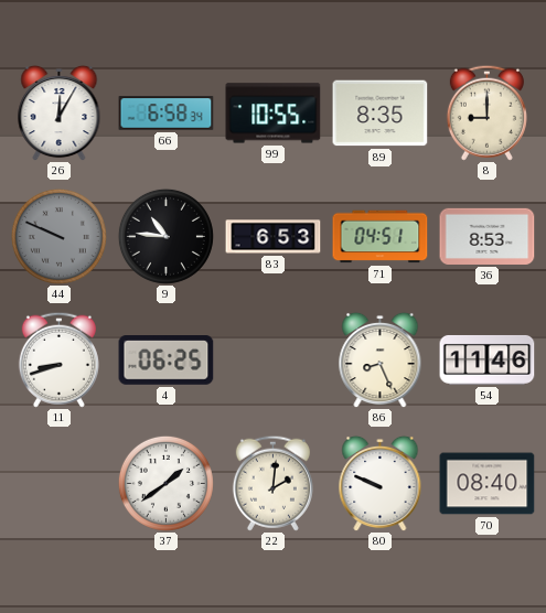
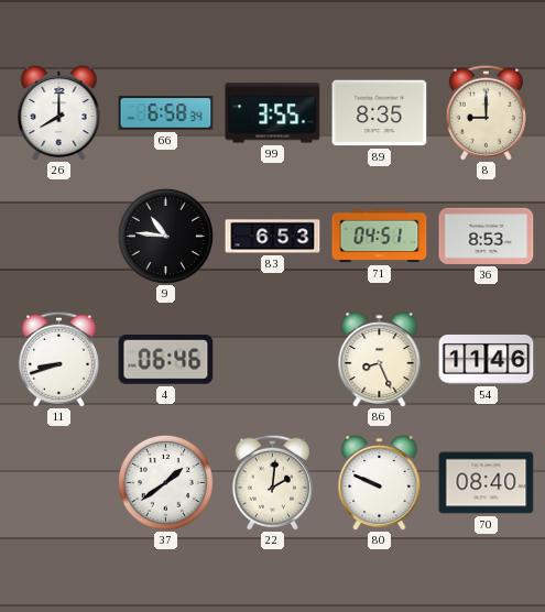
26: 12:05 -> 8:00 (59, 112)
99: 10:55 -> 3:55 (273, 113)
44: 9:49 -> none (58, 236)
4: 06:25 -> 06:46 (166, 360)
